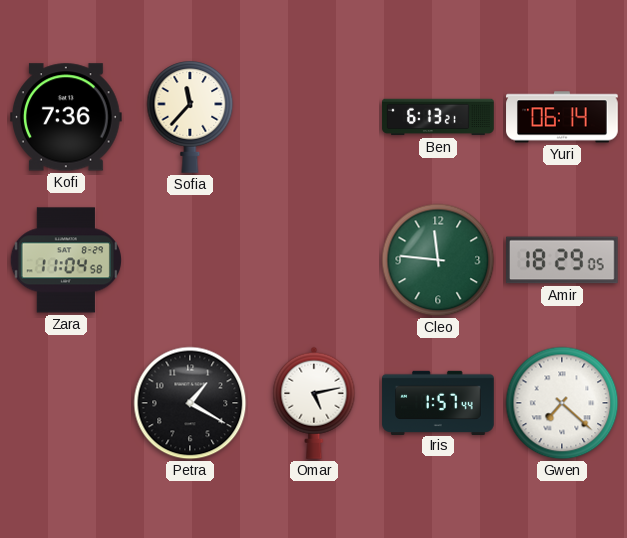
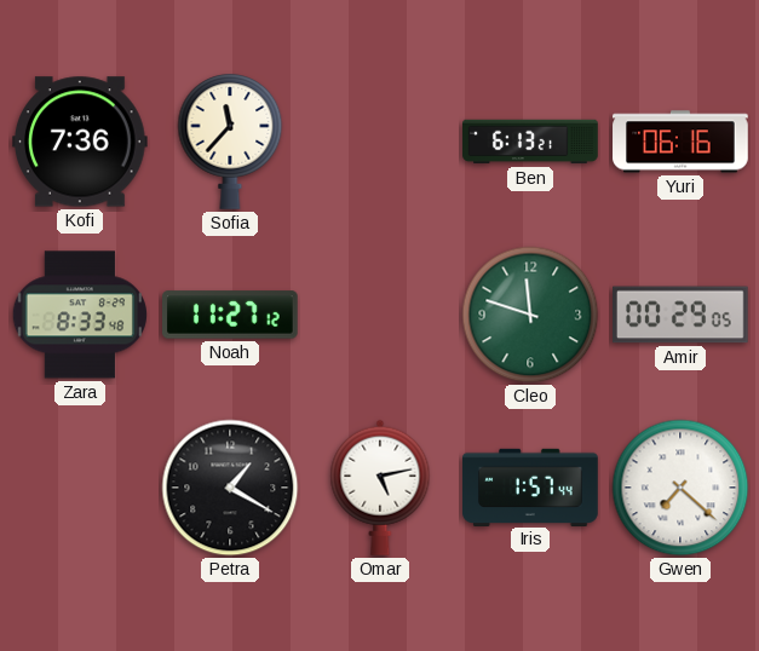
Yuri: 06:14 -> 06:16 (680, 142)
Zara: 11:04 -> 8:33 (80, 315)
Noah: none -> 11:27 (231, 315)
Cleo: 11:46 -> 11:48 (530, 315)
Amir: 18:29 -> 00:29 (682, 315)
